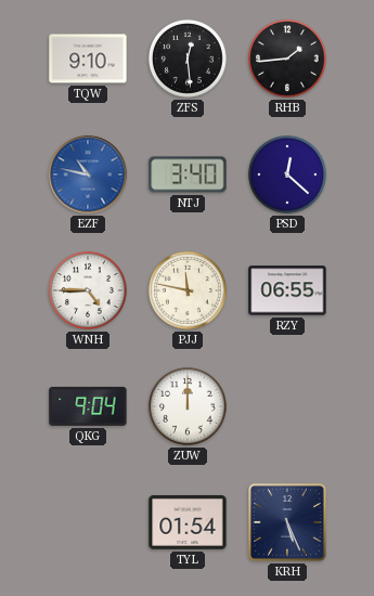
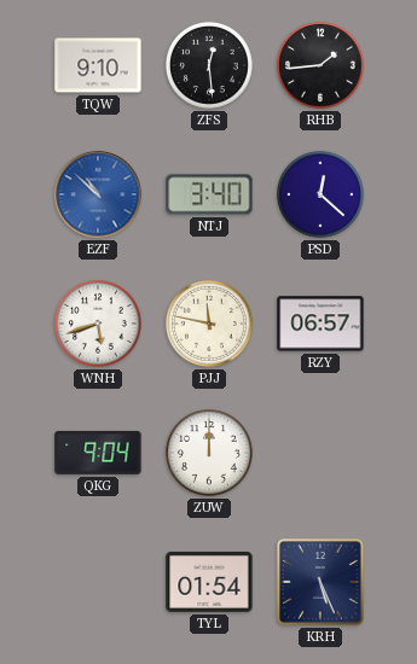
EZF: 10:47 -> 10:52 (98, 194)
WNH: 4:45 -> 5:42 (99, 325)
RZY: 06:55 -> 06:57 (320, 324)
